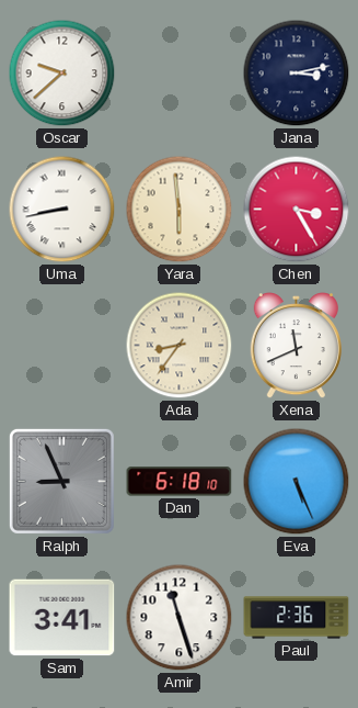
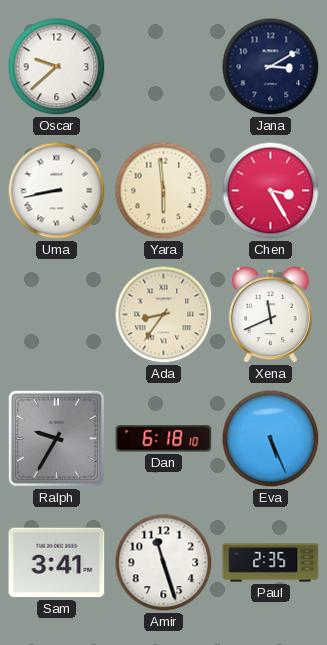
Jana: 3:13 -> 3:10 (271, 67)
Ralph: 8:56 -> 9:35 (56, 438)
Paul: 2:36 -> 2:35 (271, 563)
